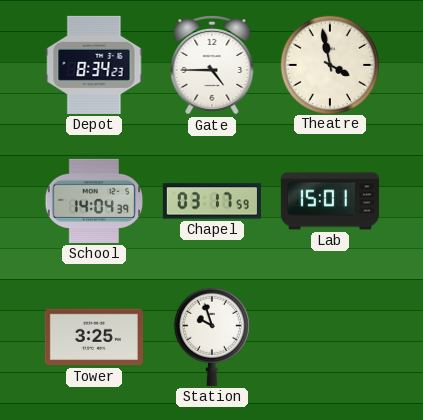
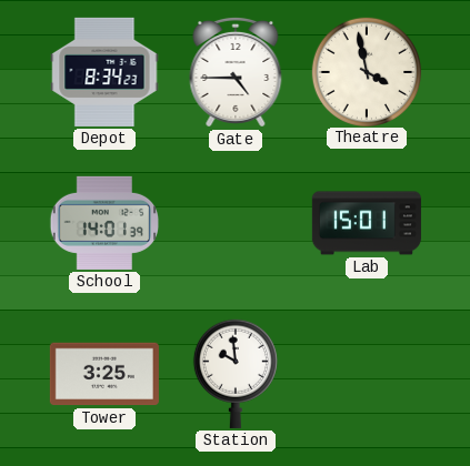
School: 14:04 -> 14:01 (104, 223)
Chapel: 03:17 -> none (212, 201)
Station: 9:57 -> 9:59 (236, 374)
